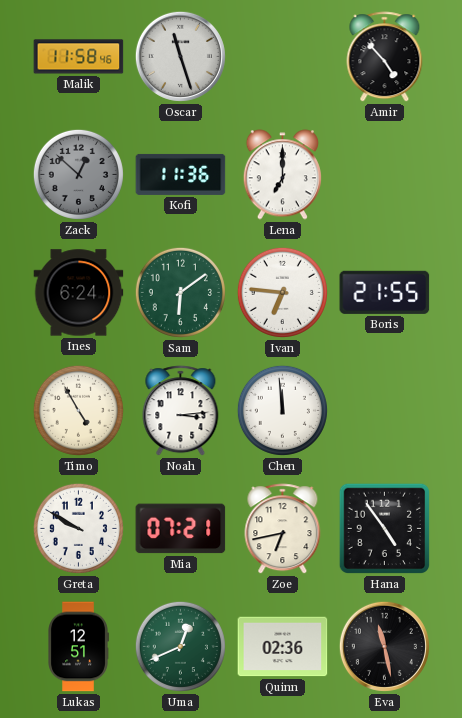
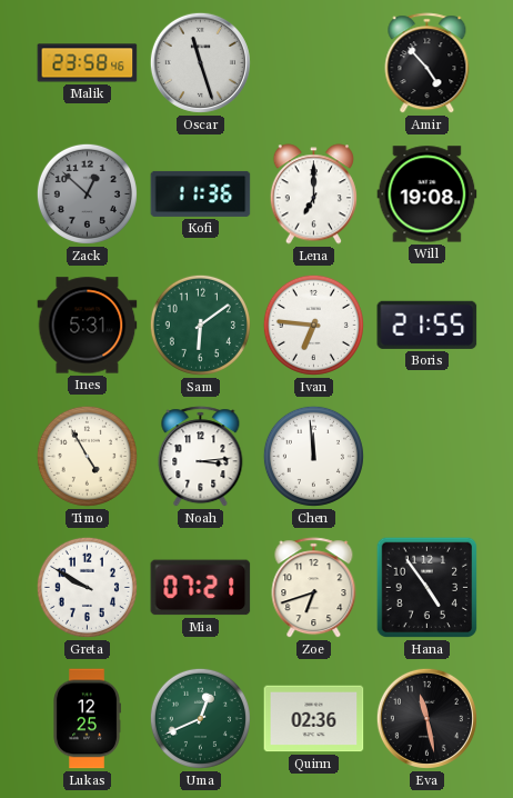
Malik: 11:58 -> 23:58 (88, 63)
Will: none -> 19:08 (428, 194)
Ines: 6:24 -> 5:31 (88, 326)
Zoe: 6:43 -> 6:42 (314, 588)
Lukas: 12:51 -> 12:25 (87, 719)
